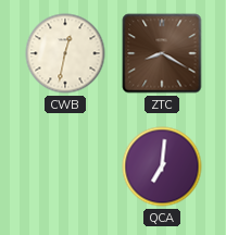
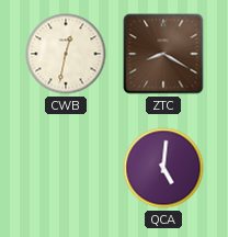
QCA: 7:01 -> 5:01 (163, 168)
